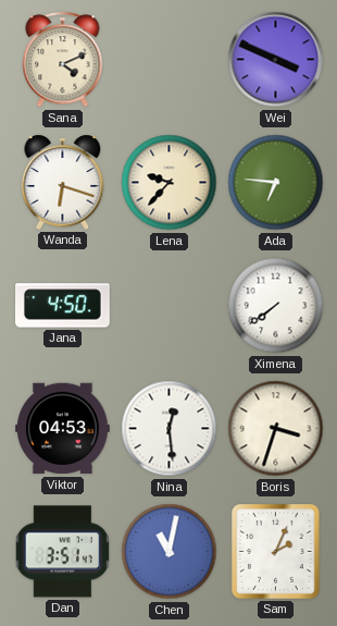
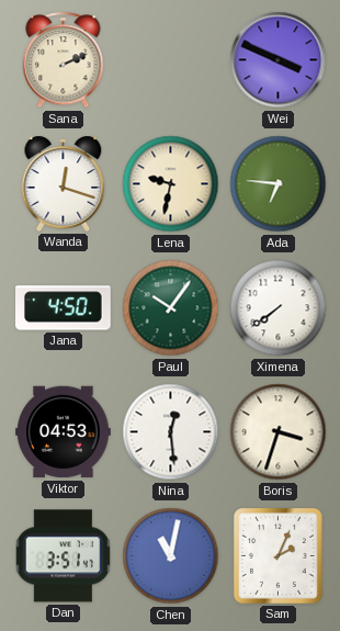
Sana: 4:11 -> 2:11 (64, 60)
Wanda: 6:18 -> 12:18 (64, 183)
Lena: 9:37 -> 9:32 (171, 184)
Paul: none -> 10:06 (171, 308)
